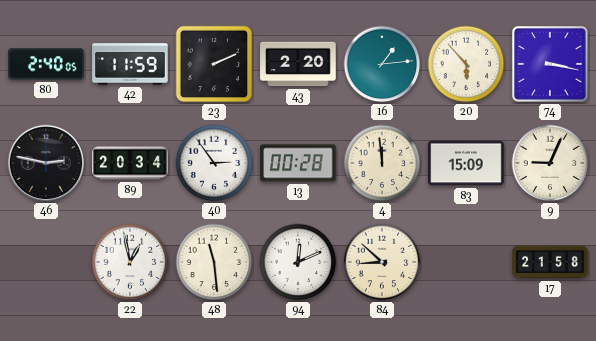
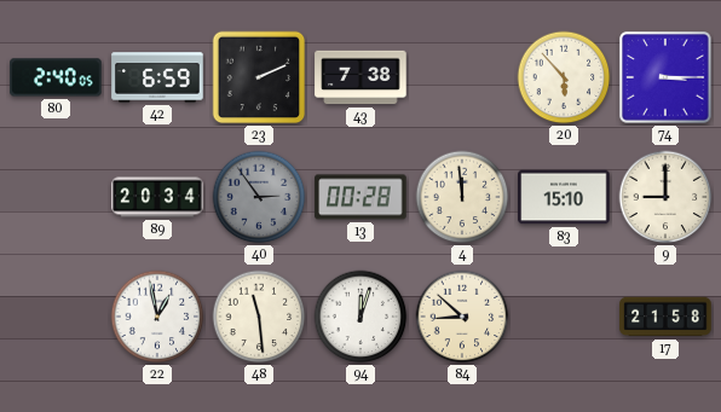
42: 11:59 -> 6:59 (157, 77)
43: 2:20 -> 7:38 (360, 77)
16: 1:14 -> none (382, 64)
74: 3:17 -> 3:15 (665, 77)
46: 2:47 -> none (46, 163)
40 dial: white -> grey (259, 197)
83: 15:09 -> 15:10 (564, 197)
9: 9:04 -> 9:00 (665, 197)
94: 12:11 -> 12:03 (360, 317)
